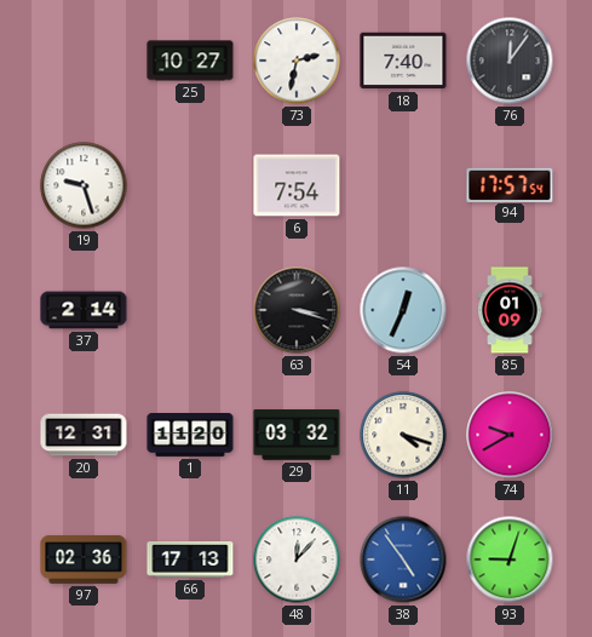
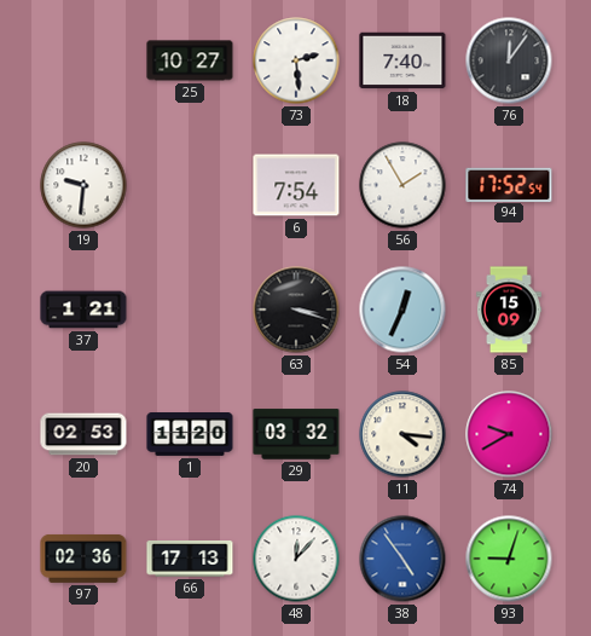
73: 2:32 -> 2:29 (296, 60)
19: 9:27 -> 9:31 (83, 185)
56: none -> 1:55 (402, 185)
94: 17:57 -> 17:52 (509, 184)
37: 2:14 -> 1:21 (83, 310)
85: 01:09 -> 15:09 (510, 310)
20: 12:31 -> 02:53 (83, 434)
11: 4:18 -> 4:16 (402, 434)
